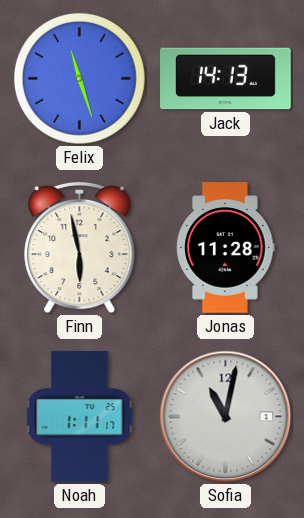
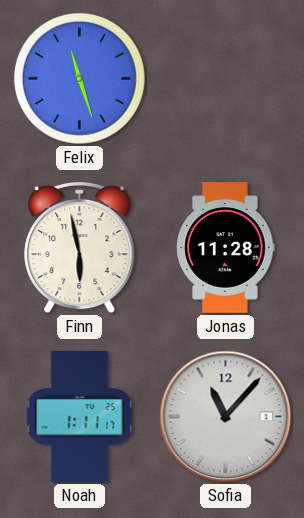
Jack: 14:13 -> none (226, 79)
Sofia: 11:02 -> 11:07 (226, 417)
